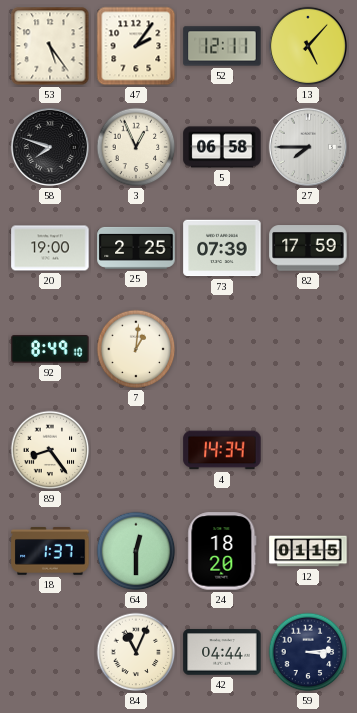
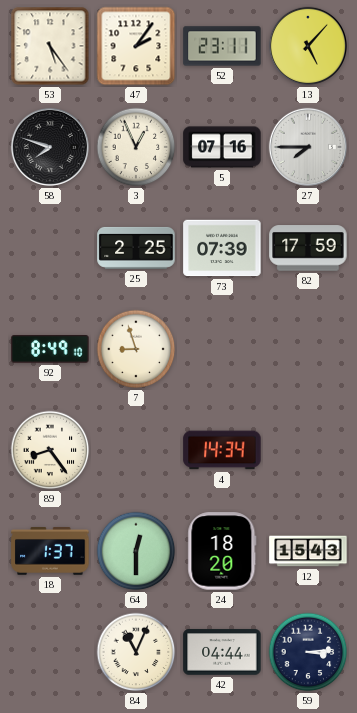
52: 12:11 -> 23:11 (222, 46)
5: 06:58 -> 07:16 (222, 147)
20: 19:00 -> none (50, 248)
7: 1:01 -> 8:57 (136, 349)
12: 01:15 -> 15:43 (308, 551)
